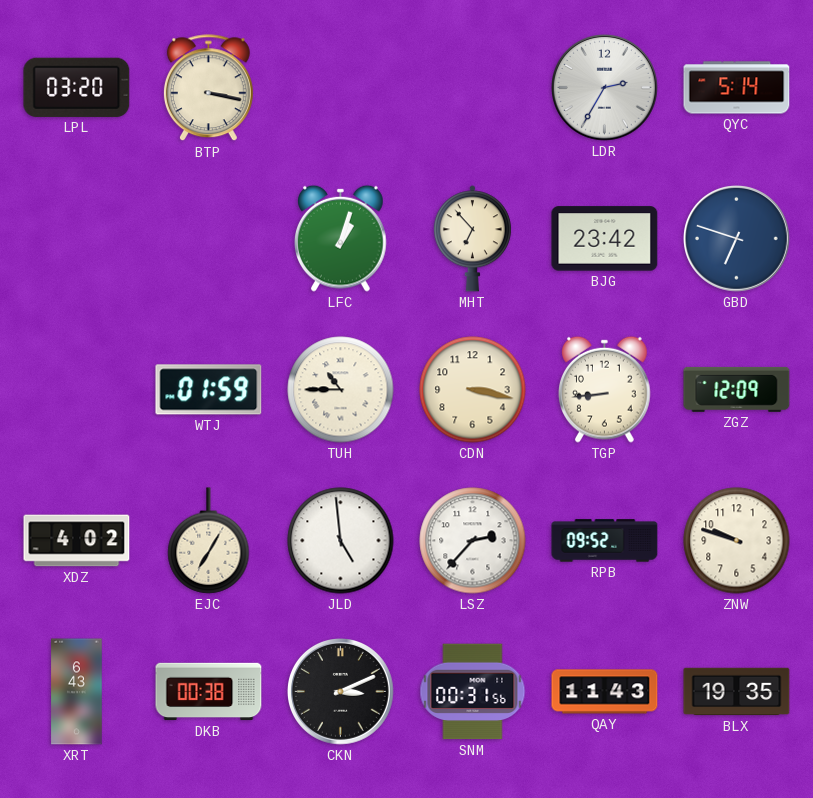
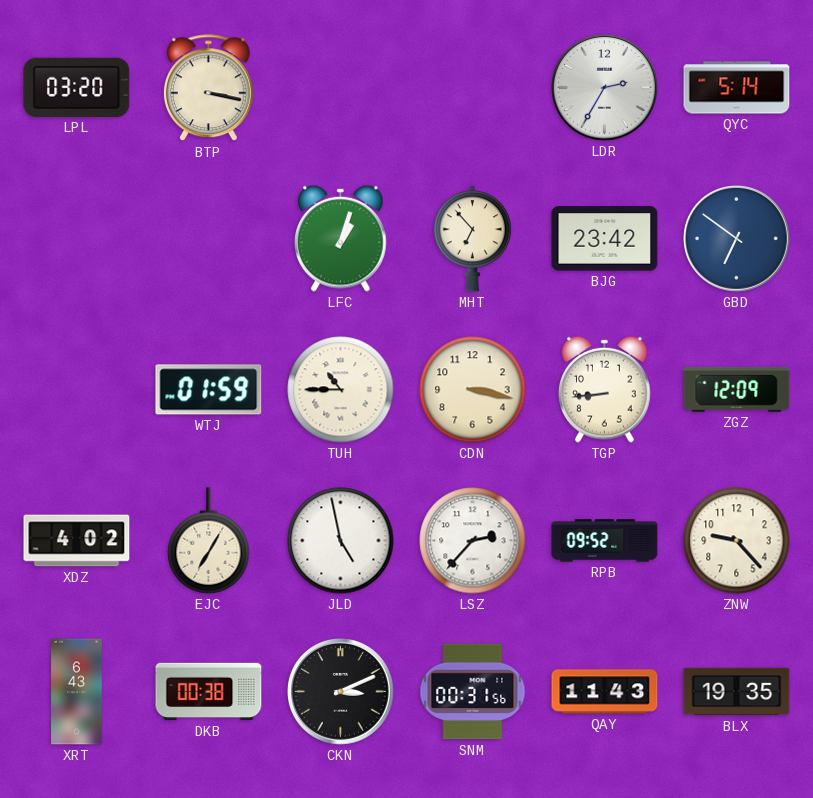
GBD: 6:48 -> 6:51 (737, 239)
JLD: 4:59 -> 4:58 (341, 541)
ZNW: 9:48 -> 9:23 (737, 541)
